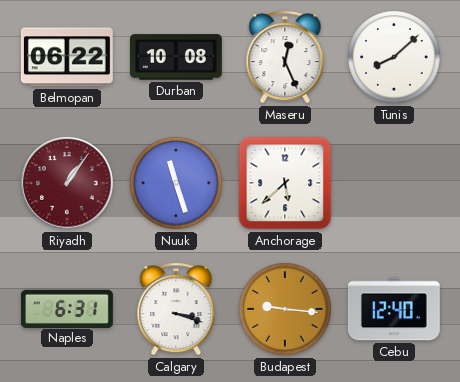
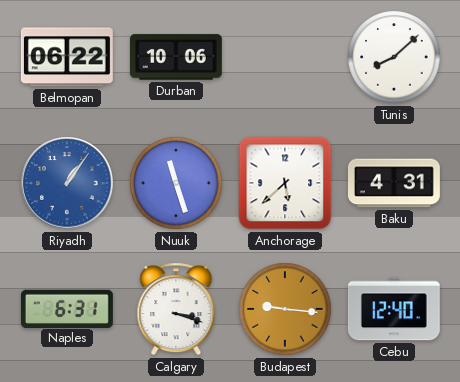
Durban: 10:08 -> 10:06 (176, 57)
Maseru: 12:26 -> none (285, 57)
Riyadh dial: burgundy -> blue (67, 183)
Baku: none -> 4:31 (394, 183)
